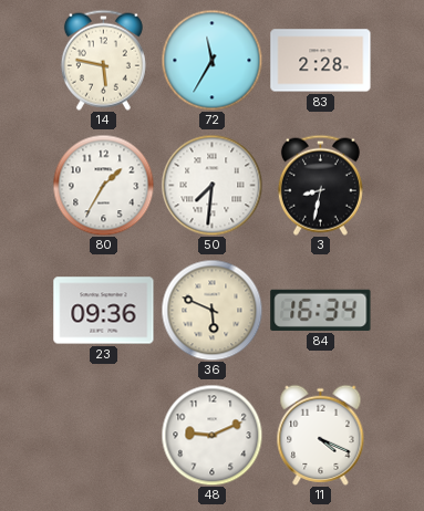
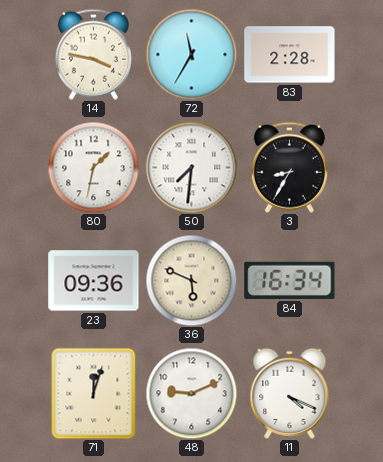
14: 5:47 -> 3:47 (93, 54)
80: 1:35 -> 1:32 (93, 167)
3: 8:32 -> 8:35 (289, 167)
71: none -> 12:03 (94, 393)
